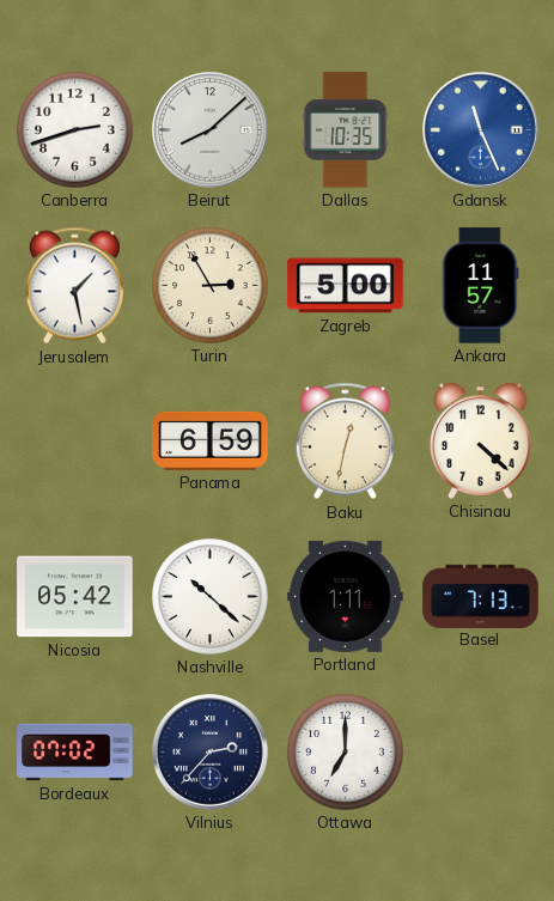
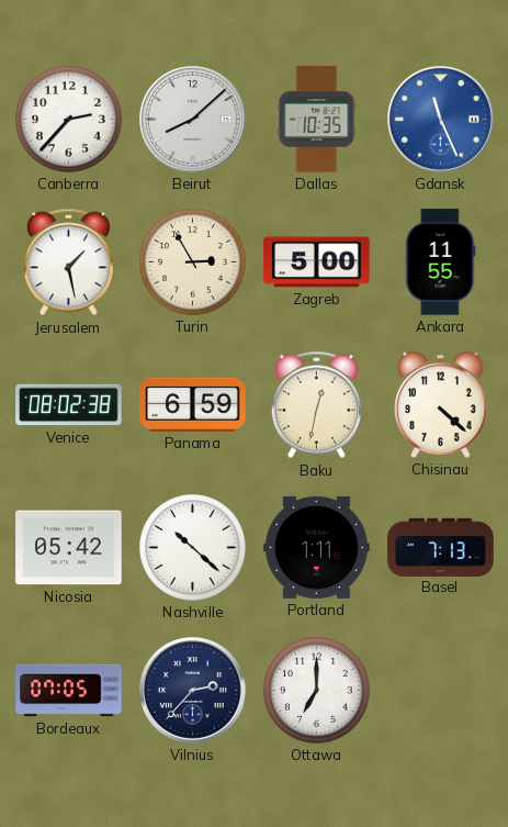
Canberra: 2:42 -> 2:37 (69, 120)
Ankara: 11:57 -> 11:55 (441, 262)
Venice: none -> 08:02 (69, 405)
Bordeaux: 07:02 -> 07:05 (69, 691)
